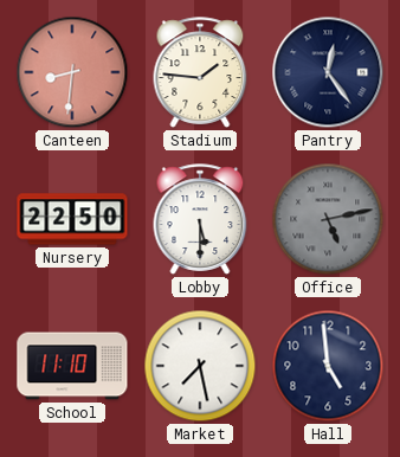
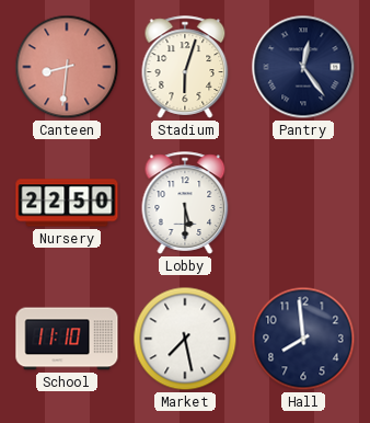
Stadium: 1:46 -> 6:03 (185, 67)
Office: 5:13 -> none (328, 219)
Hall: 4:59 -> 7:59 (303, 339)
